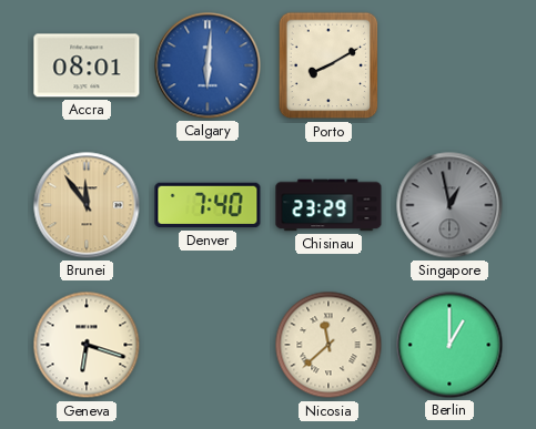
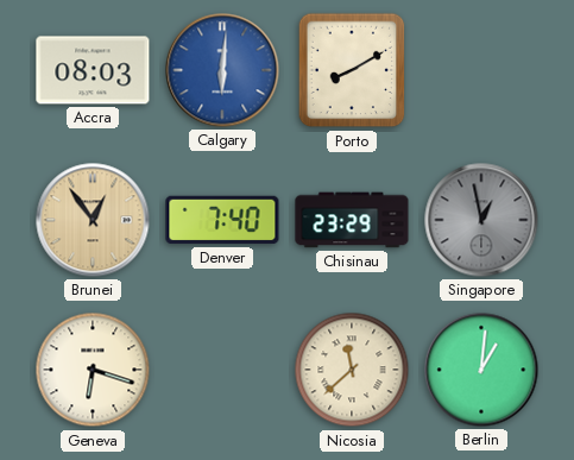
Accra: 08:01 -> 08:03 (93, 70)
Brunei: 11:54 -> 12:54 (93, 220)
Berlin: 1:00 -> 1:01 (481, 370)
